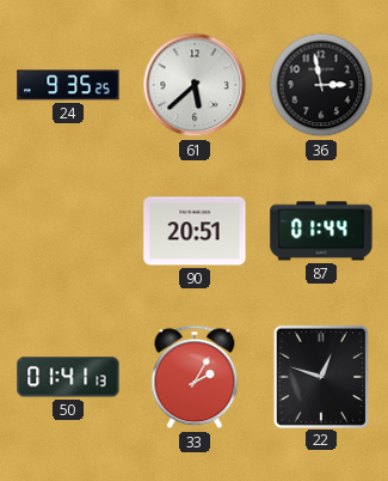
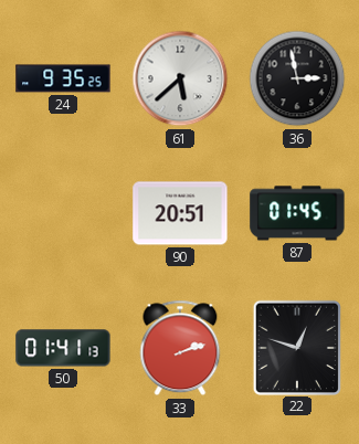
87: 01:44 -> 01:45 (297, 213)
33: 2:05 -> 2:12 (180, 348)
